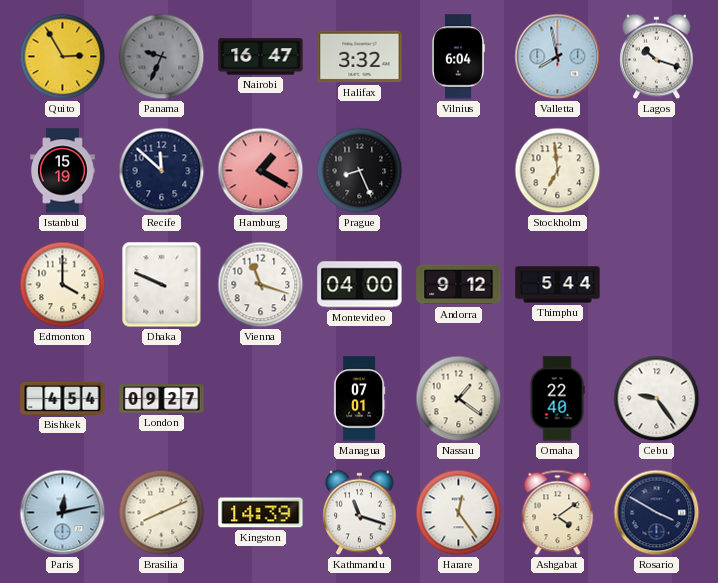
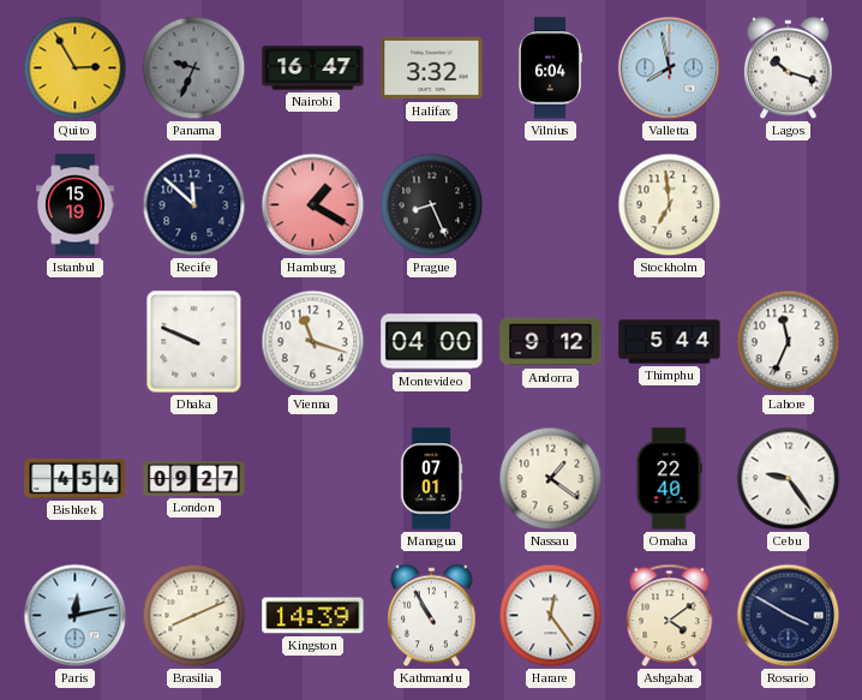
Edmonton: 4:00 -> none (63, 285)
Lahore: none -> 11:34 (789, 342)
Kathmandu: 11:18 -> 10:55 (432, 616)
